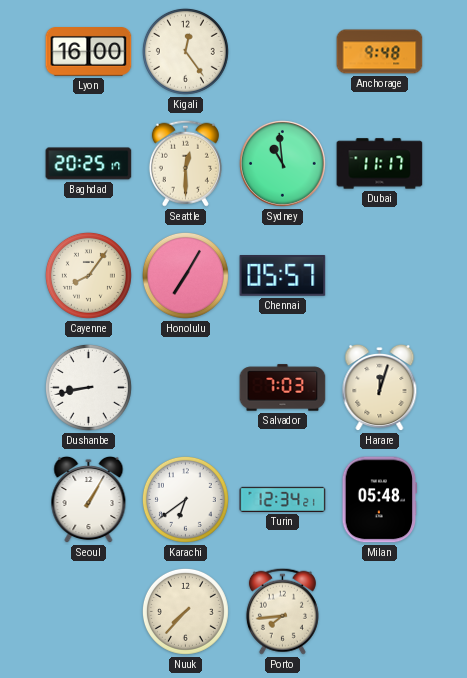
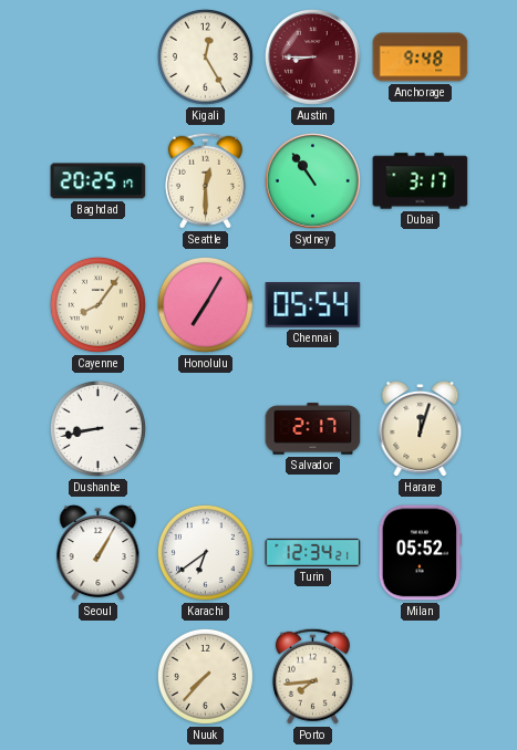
Lyon: 16:00 -> none (89, 52)
Kigali: 12:24 -> 12:25 (205, 56)
Austin: none -> 8:45 (313, 58)
Sydney: 10:59 -> 10:54 (313, 181)
Dubai: 11:17 -> 3:17 (421, 181)
Chennai: 05:57 -> 05:54 (313, 305)
Salvador: 7:03 -> 2:17 (313, 429)
Milan: 05:48 -> 05:52 (421, 553)
